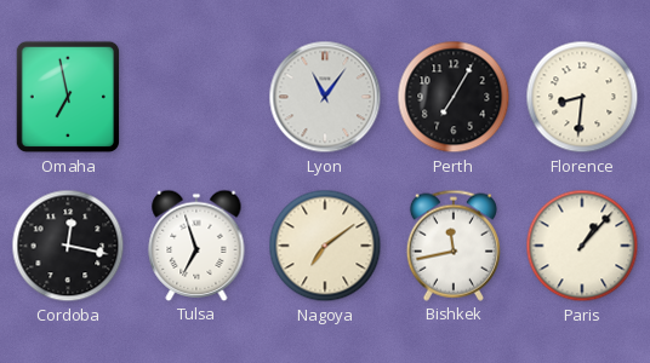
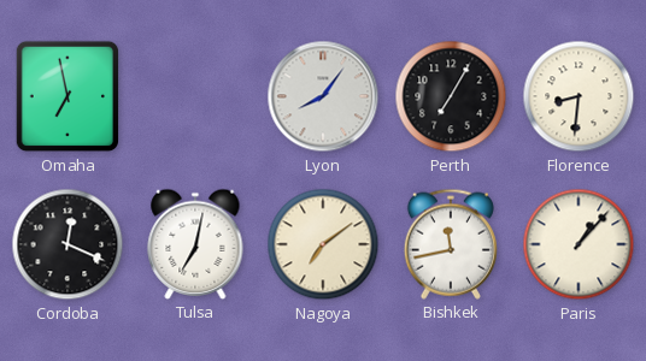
Lyon: 11:06 -> 8:06 (323, 96)
Cordoba: 12:17 -> 12:19 (67, 244)
Tulsa: 6:57 -> 7:02 (195, 244)
